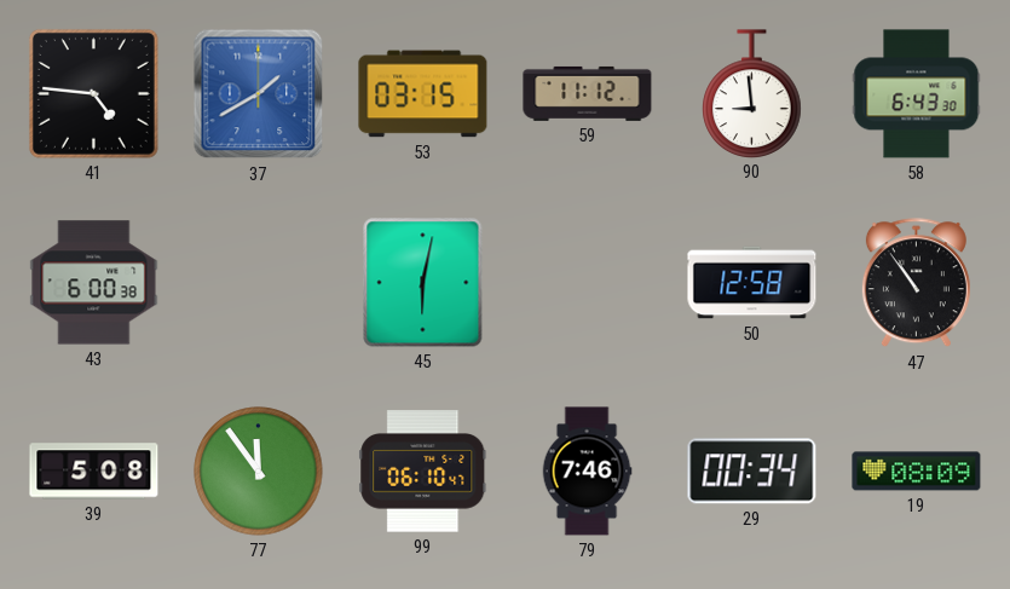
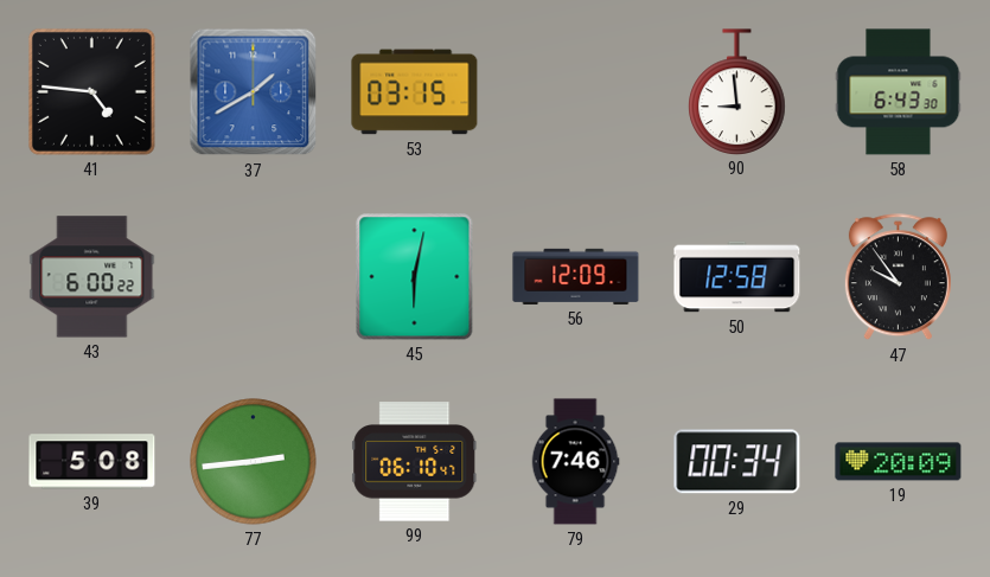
59: 11:12 -> none (588, 93)
43: 6:00:38 -> 6:00:22 (92, 277)
56: none -> 12:09 (576, 276)
47: 10:54 -> 9:54 (898, 277)
77: 11:54 -> 2:44 (254, 462)
19: 08:09 -> 20:09 (899, 462)
